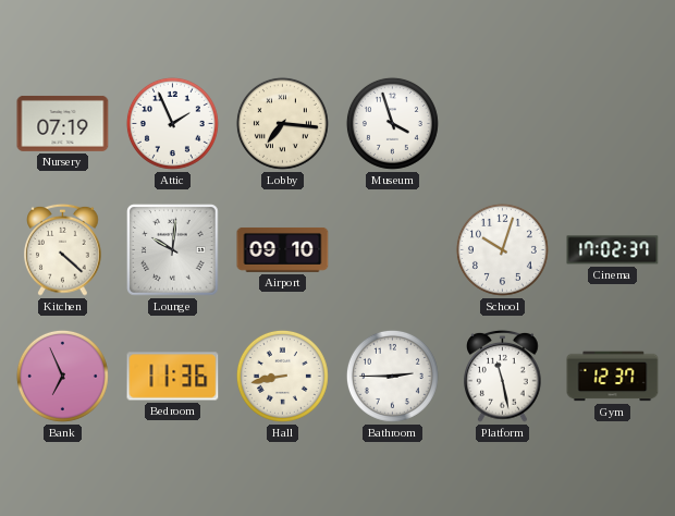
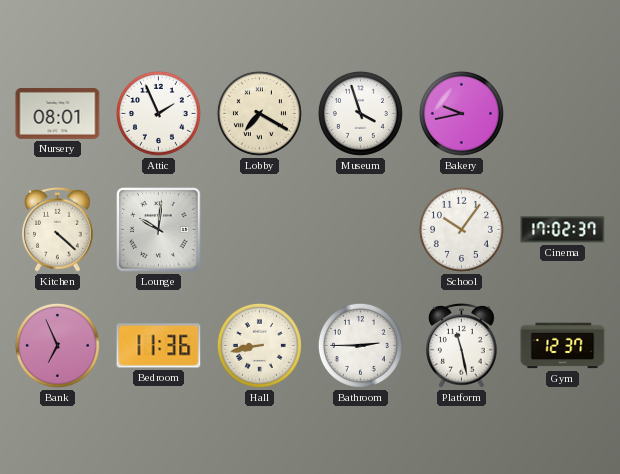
Nursery: 07:19 -> 08:01 (58, 113)
Lobby: 7:16 -> 7:20 (259, 113)
Bakery: none -> 9:43 (461, 113)
Airport: 09:10 -> none (283, 249)
School: 10:03 -> 10:06 (461, 229)
